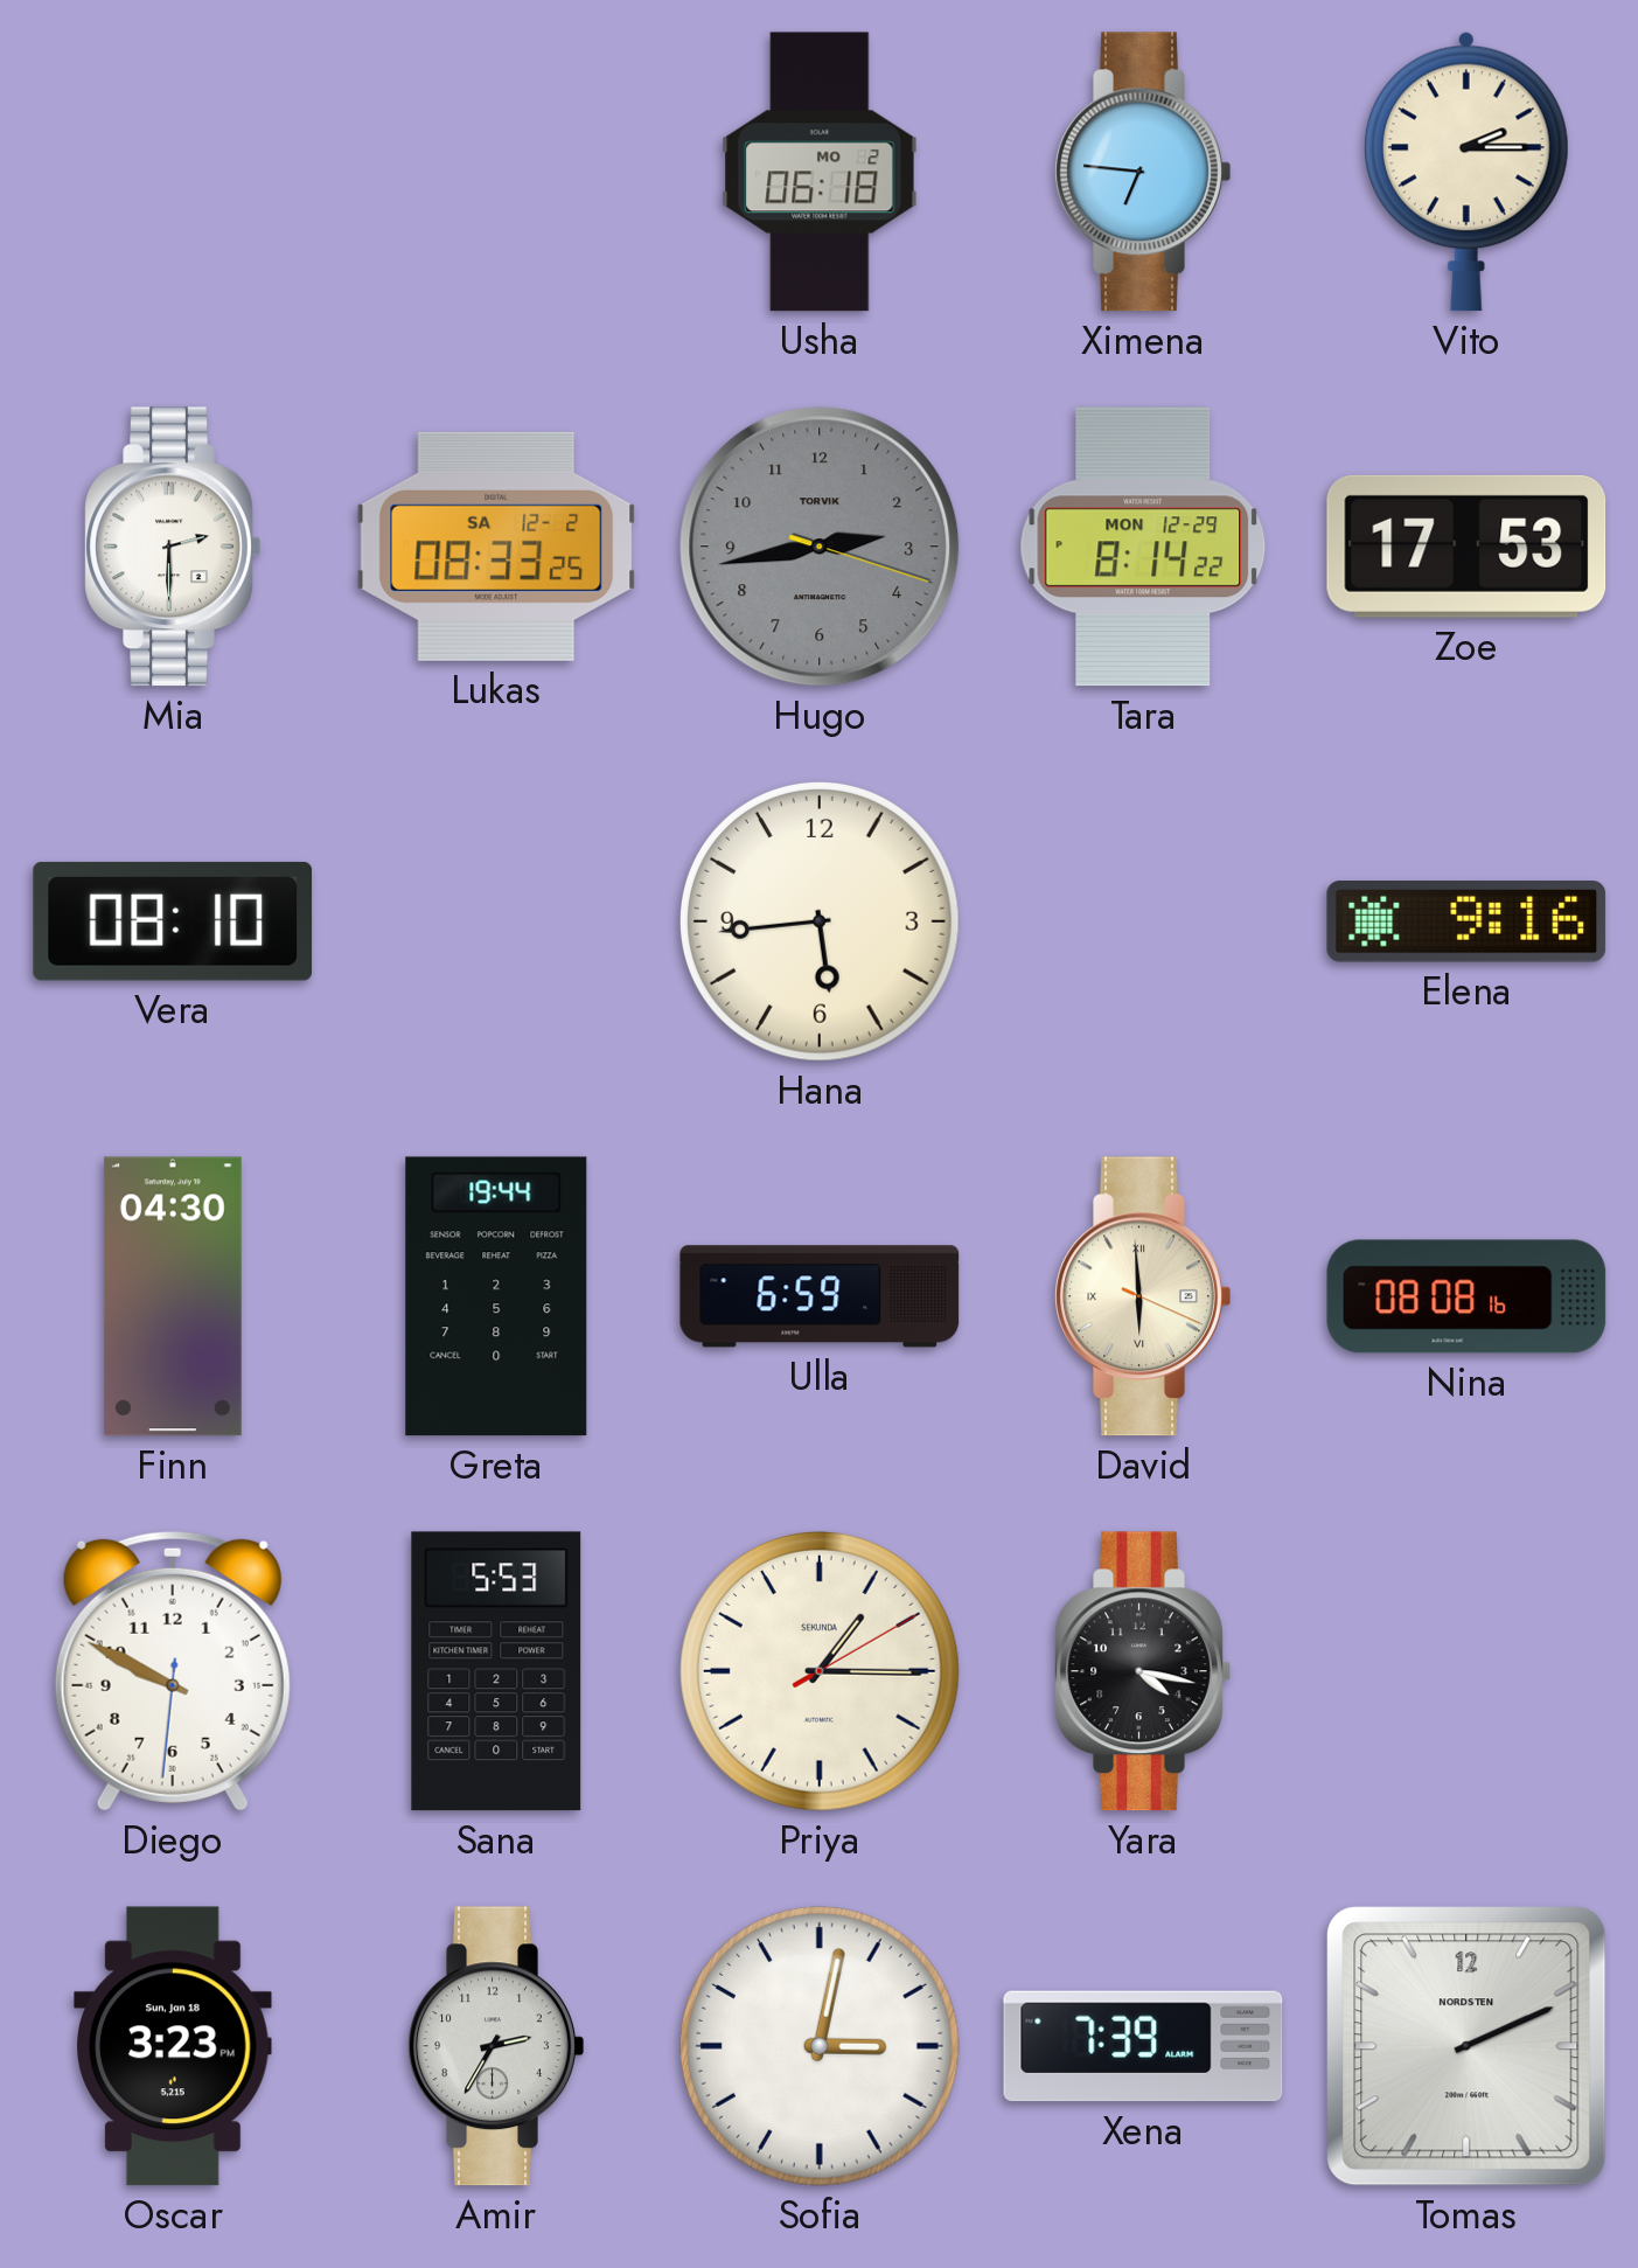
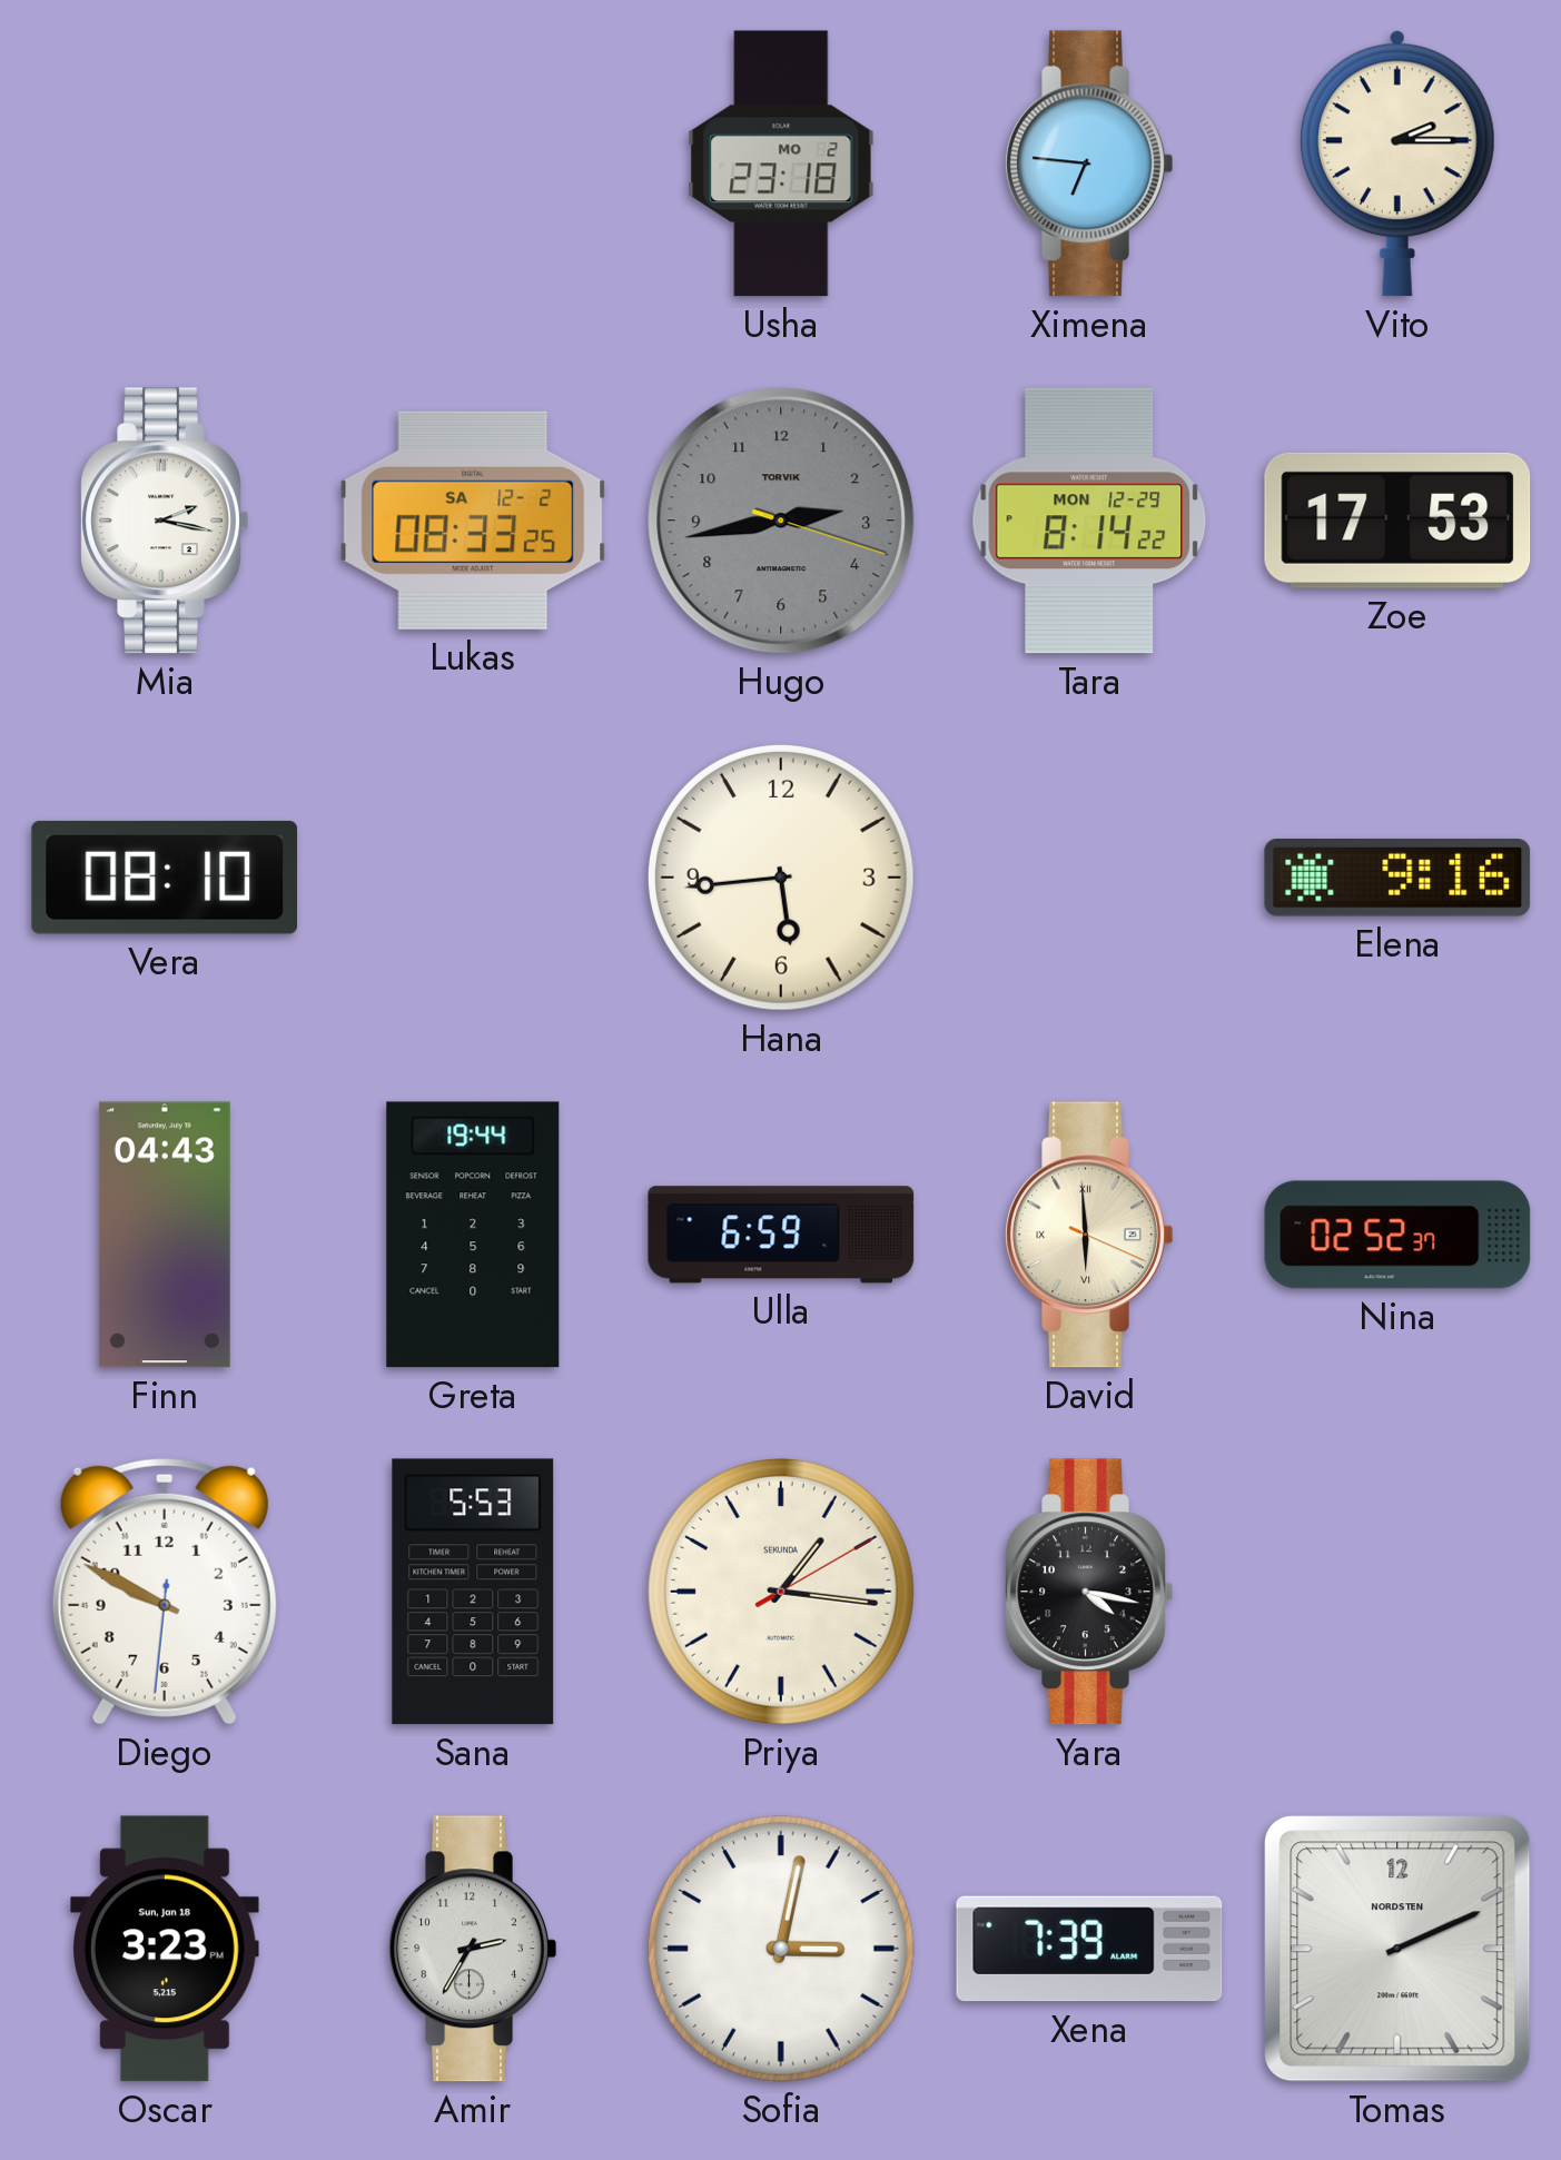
Usha: 06:18 -> 23:18 (781, 164)
Mia: 2:30 -> 2:17 (165, 521)
Finn: 04:30 -> 04:43 (165, 1235)
Nina: 08:08 -> 02:52 (1397, 1235)
Priya: 1:15 -> 1:16 (781, 1592)
